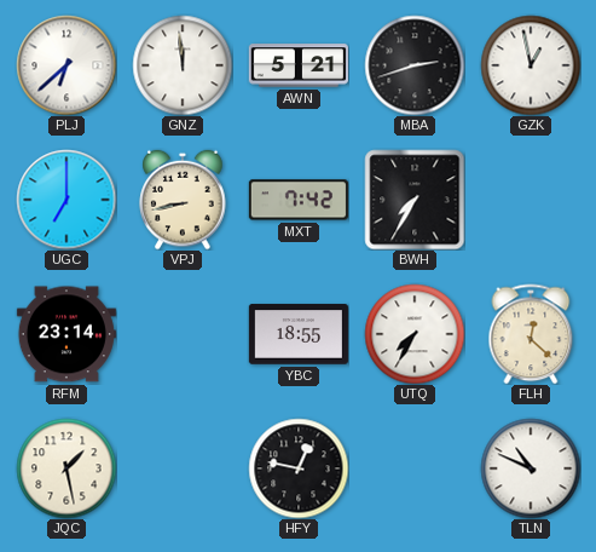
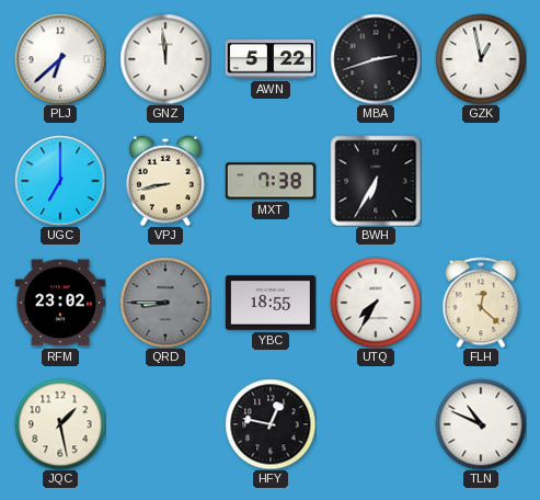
AWN: 5:21 -> 5:22 (271, 59)
MXT: 7:42 -> 7:38 (271, 181)
BWH: 7:35 -> 6:35 (376, 181)
RFM: 23:14 -> 23:02 (60, 303)
QRD: none -> 8:45 (165, 303)
